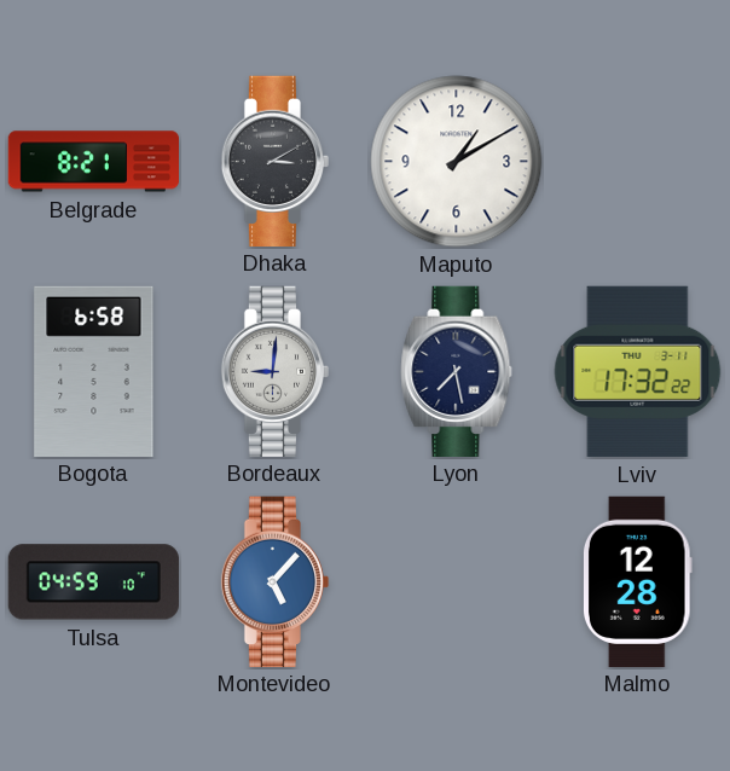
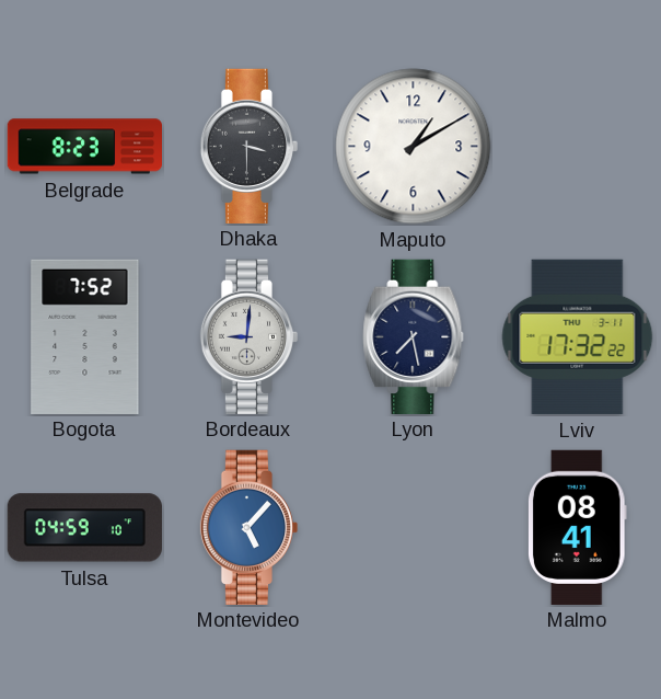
Belgrade: 8:21 -> 8:23 (84, 147)
Dhaka: 3:10 -> 3:30 (250, 146)
Bogota: 6:58 -> 7:52 (85, 336)
Malmo: 12:28 -> 08:41 (578, 527)
